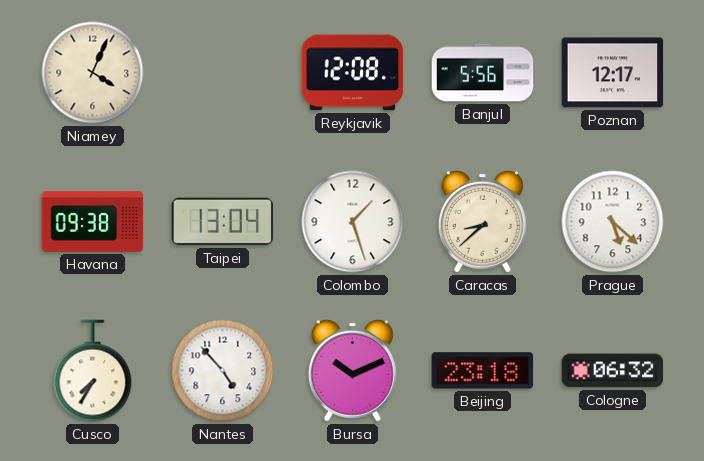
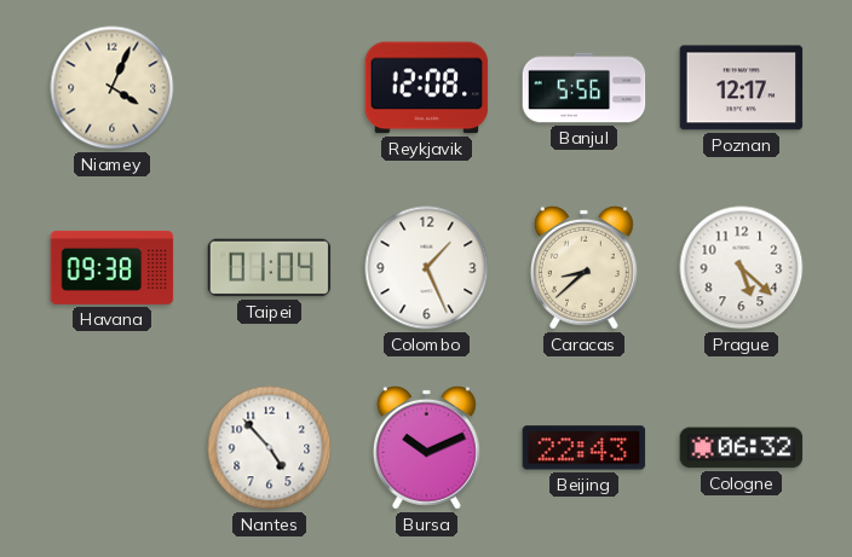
Taipei: 13:04 -> 01:04 (270, 268)
Colombo: 1:27 -> 1:26 (427, 268)
Cusco: 7:35 -> none (93, 371)
Beijing: 23:18 -> 22:43 (585, 448)
